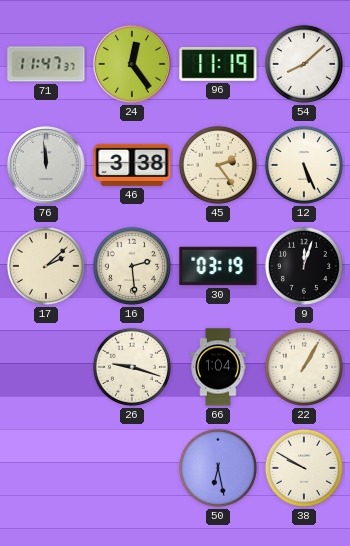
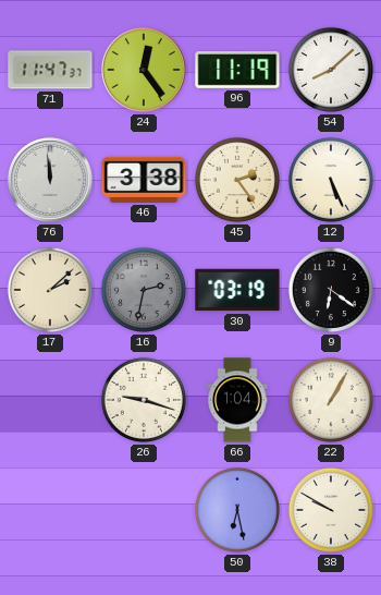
16: 2:29 -> 2:32 (144, 290)
16 dial: cream -> grey (144, 290)
9: 12:03 -> 6:21 (331, 290)
